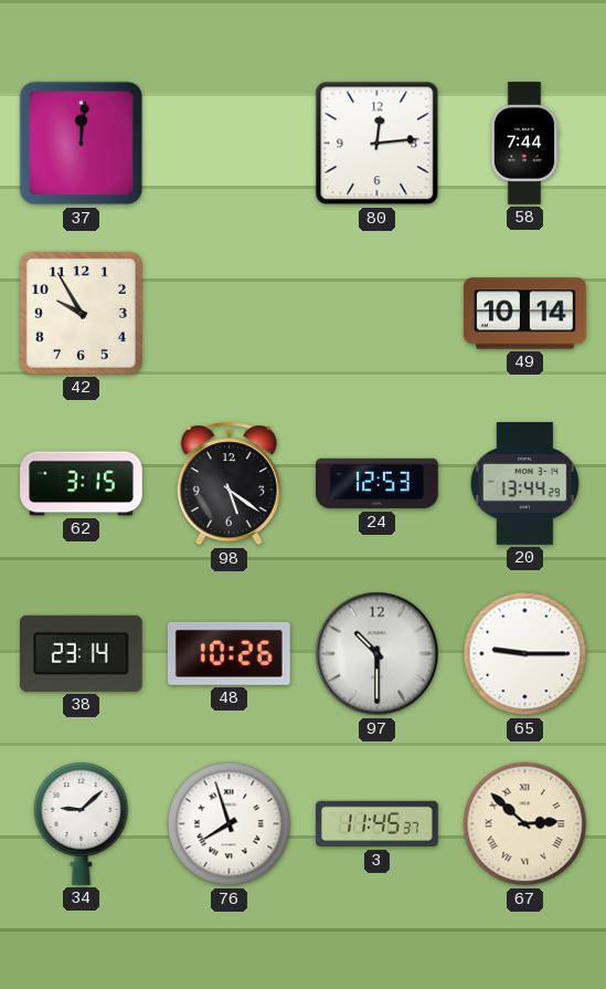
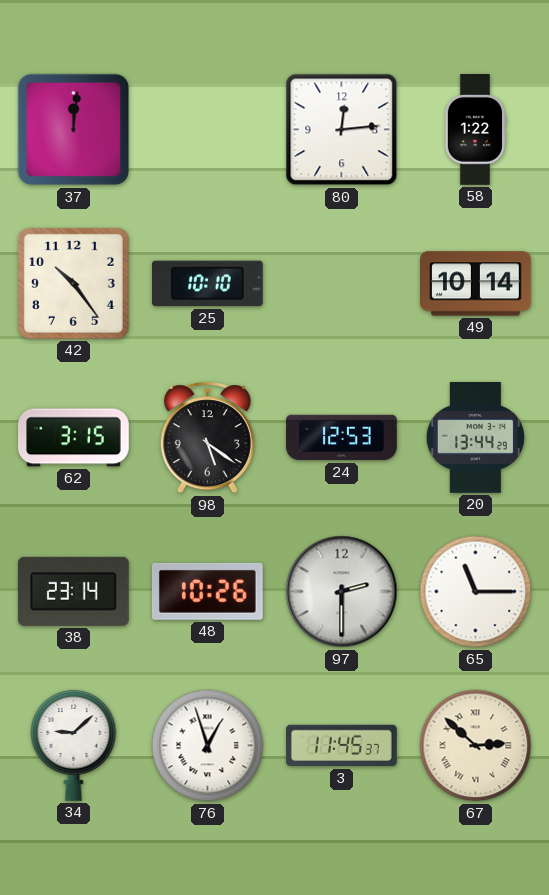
58: 7:44 -> 1:22 (474, 130)
42: 9:55 -> 10:24 (73, 283)
25: none -> 10:10 (207, 284)
97: 10:30 -> 2:30 (342, 592)
65: 9:15 -> 11:15 (476, 592)
76: 7:57 -> 12:57 (208, 746)
